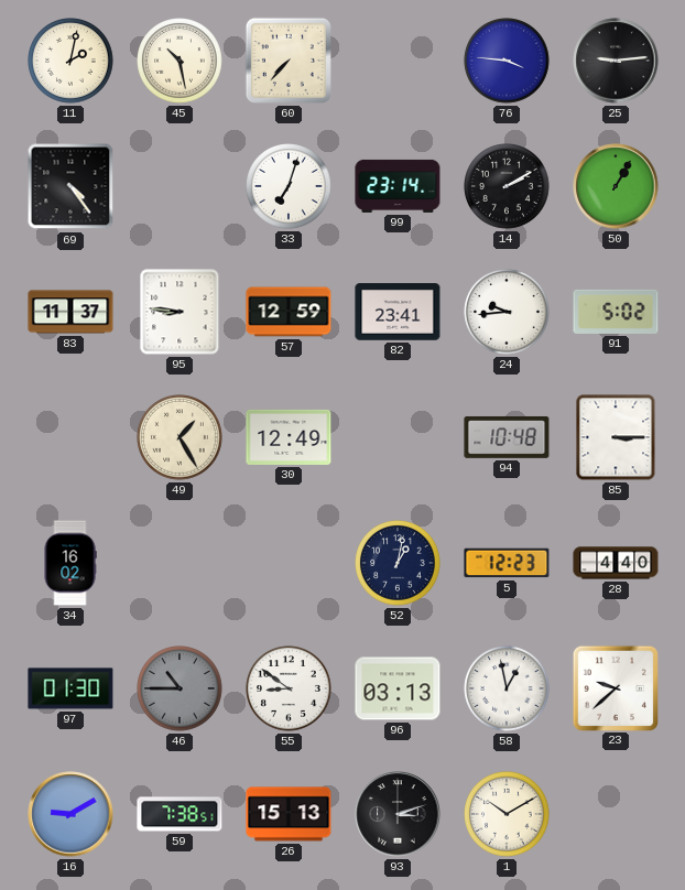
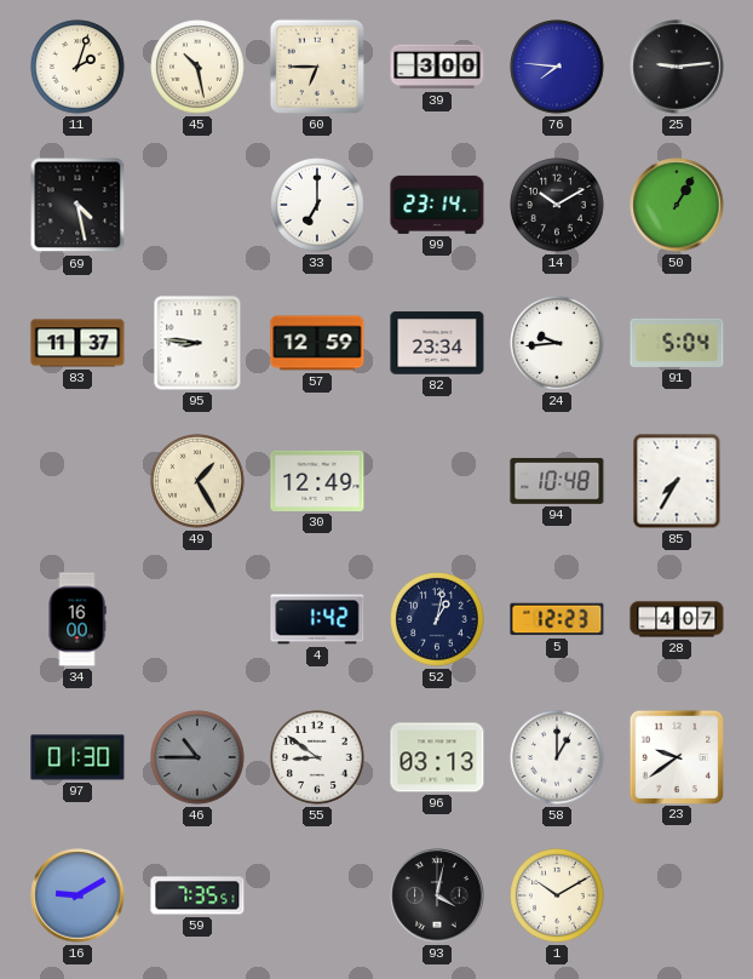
11: 2:02 -> 2:03 (77, 67)
60: 7:37 -> 6:45 (317, 67)
39: none -> 3:00 (437, 67)
76: 3:46 -> 7:46 (557, 67)
69: 4:24 -> 4:28 (77, 205)
33: 7:03 -> 7:00 (317, 205)
14: 2:10 -> 10:10 (557, 205)
82: 23:41 -> 23:34 (437, 343)
91: 5:02 -> 5:04 (677, 343)
85: 3:15 -> 7:35 (677, 481)
34: 16:02 -> 16:00 (77, 619)
4: none -> 1:42 (317, 619)
28: 4:40 -> 4:07 (677, 619)
58: 12:58 -> 1:00 (557, 757)
23: 9:38 -> 9:39 (676, 756)
59: 7:38 -> 7:35 (197, 895)
26: 15:13 -> none (289, 814)
93: 3:12 -> 4:02 (437, 895)
